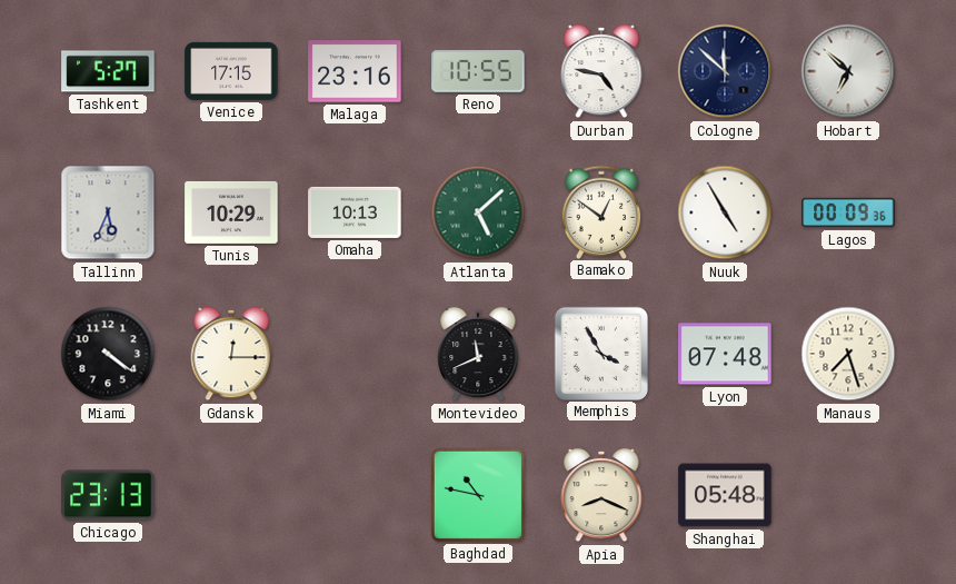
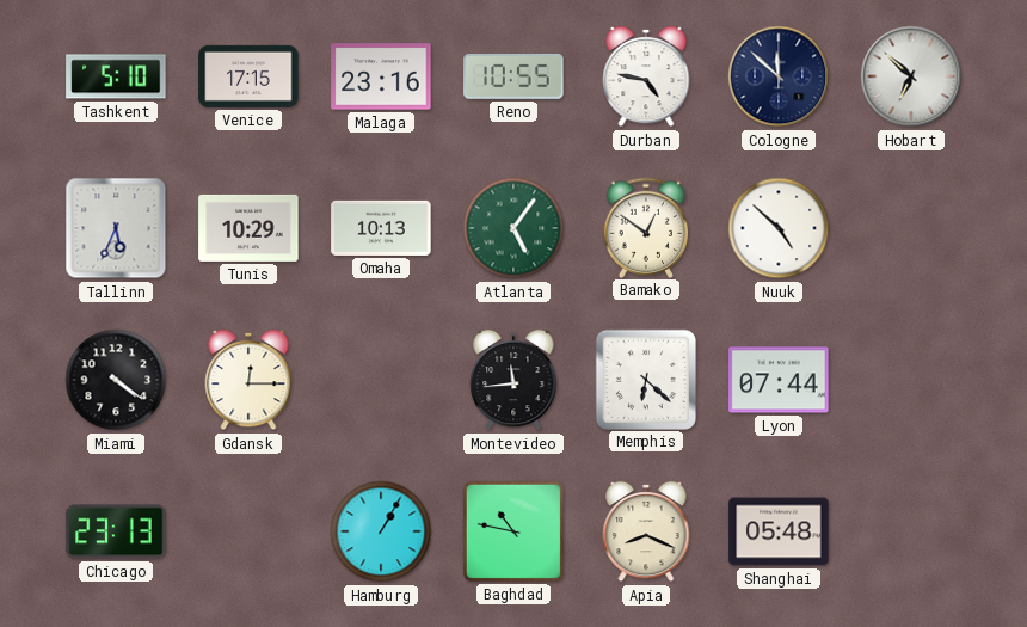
Tashkent: 5:27 -> 5:10 (116, 76)
Atlanta: 5:08 -> 5:06 (513, 228)
Nuuk: 4:55 -> 4:52 (779, 228)
Lagos: 00:09 -> none (848, 212)
Montevideo: 11:41 -> 11:44 (513, 380)
Memphis: 3:55 -> 6:22 (645, 379)
Lyon: 07:48 -> 07:44 (779, 380)
Manaus: 7:27 -> none (848, 354)
Hamburg: none -> 1:05 (381, 531)
